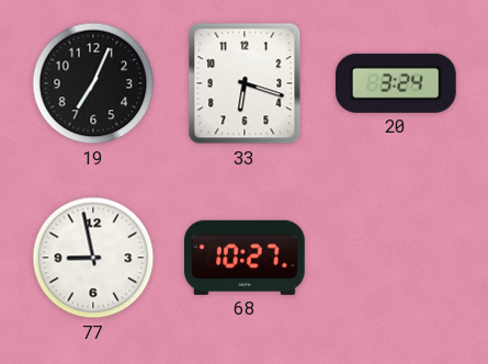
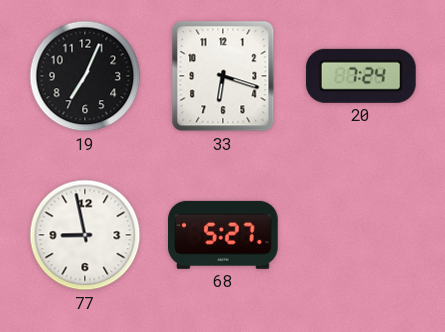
20: 3:24 -> 7:24 (361, 76)
68: 10:27 -> 5:27 (224, 235)
